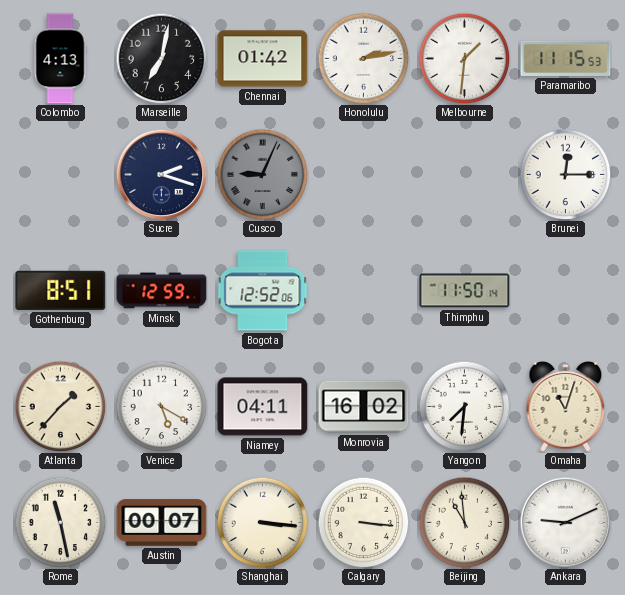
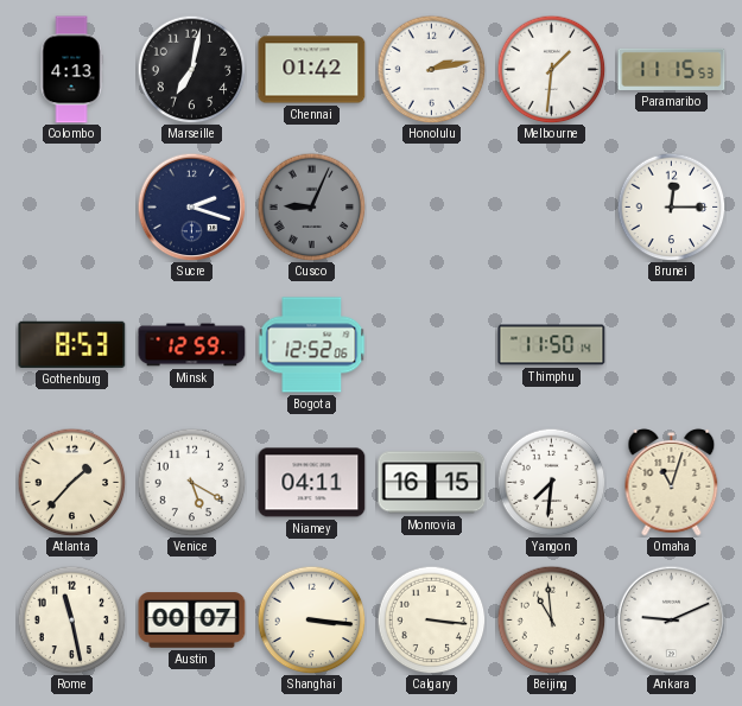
Gothenburg: 8:51 -> 8:53 (72, 344)
Monrovia: 16:02 -> 16:15 (432, 483)
